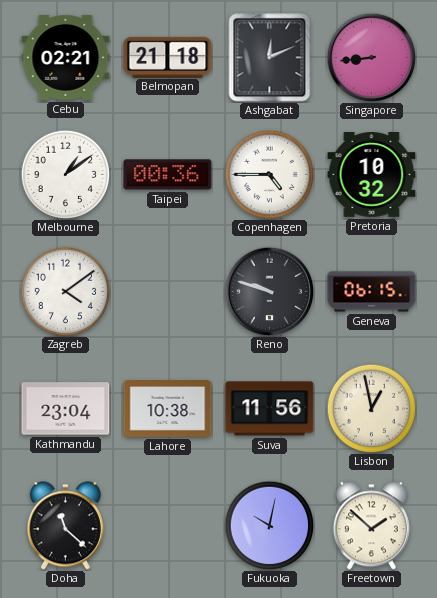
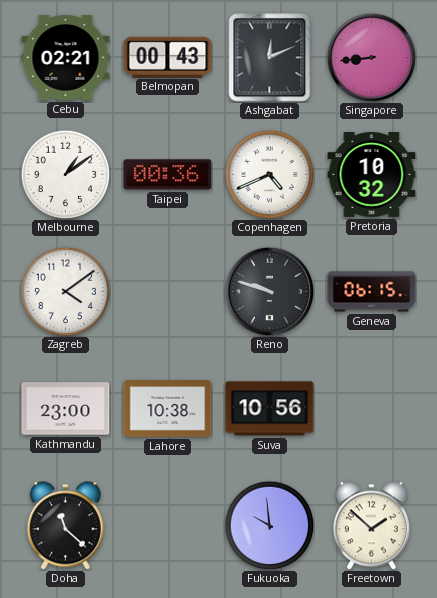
Belmopan: 21:18 -> 00:43 (168, 57)
Copenhagen: 4:45 -> 4:41 (269, 174)
Kathmandu: 23:04 -> 23:00 (66, 409)
Suva: 11:56 -> 10:56 (270, 409)
Lisbon: 12:58 -> none (371, 408)
Fukuoka: 10:02 -> 9:59 (269, 525)
